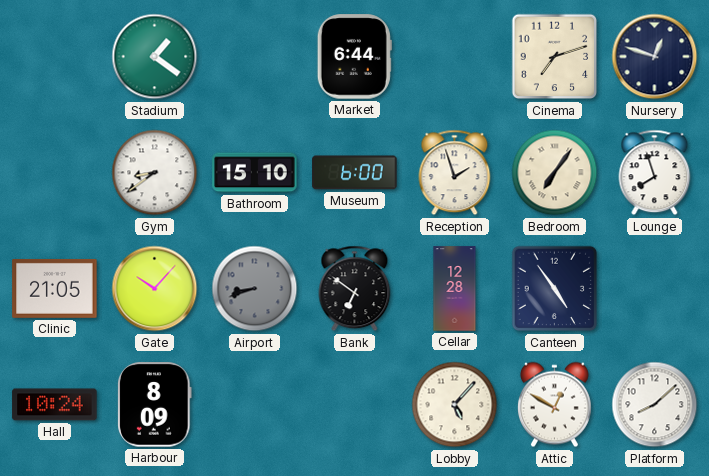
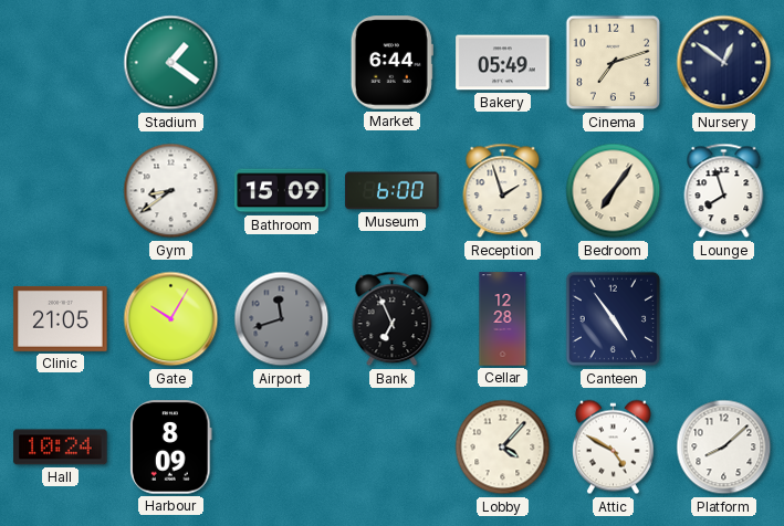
Bakery: none -> 05:49 (503, 63)
Nursery: 12:48 -> 12:51 (724, 63)
Bathroom: 15:10 -> 15:09 (282, 191)
Gate: 10:07 -> 10:05 (171, 319)
Airport: 8:42 -> 11:42 (282, 319)
Bank: 6:51 -> 6:56 (393, 319)
Lobby: 5:07 -> 4:07 (503, 448)
Attic: 12:50 -> 4:50 (613, 448)
